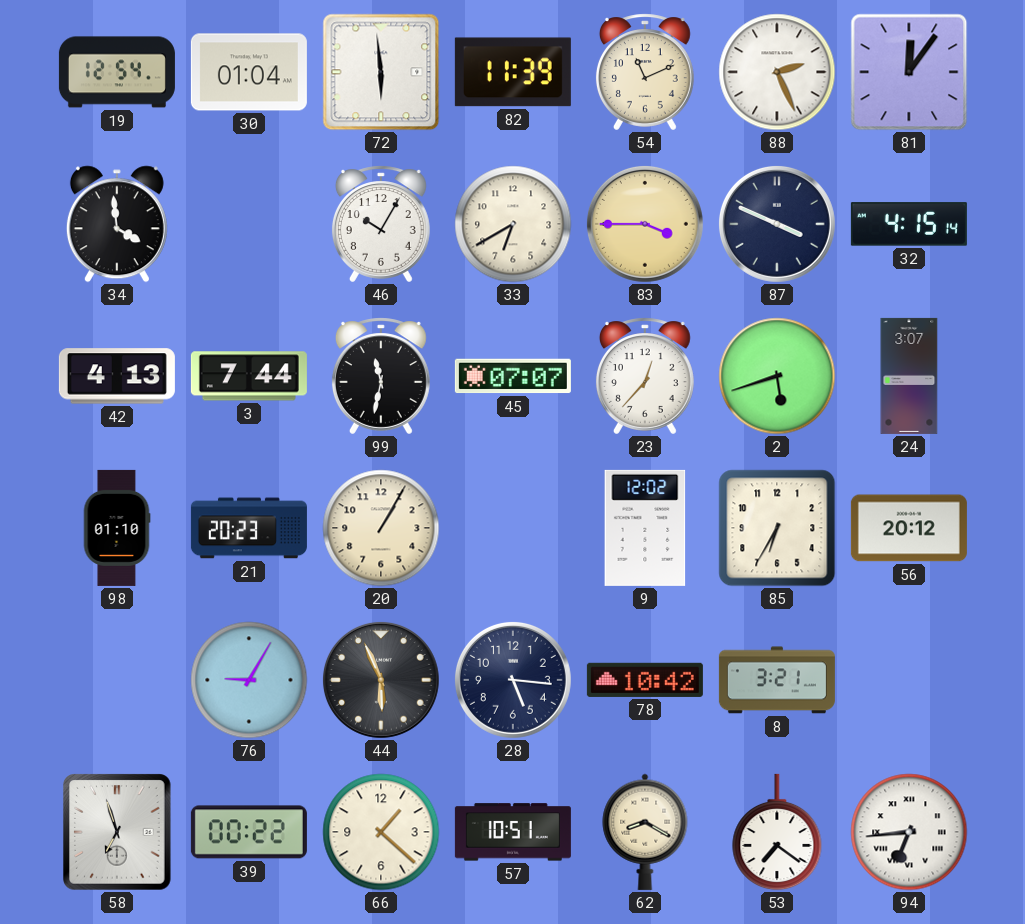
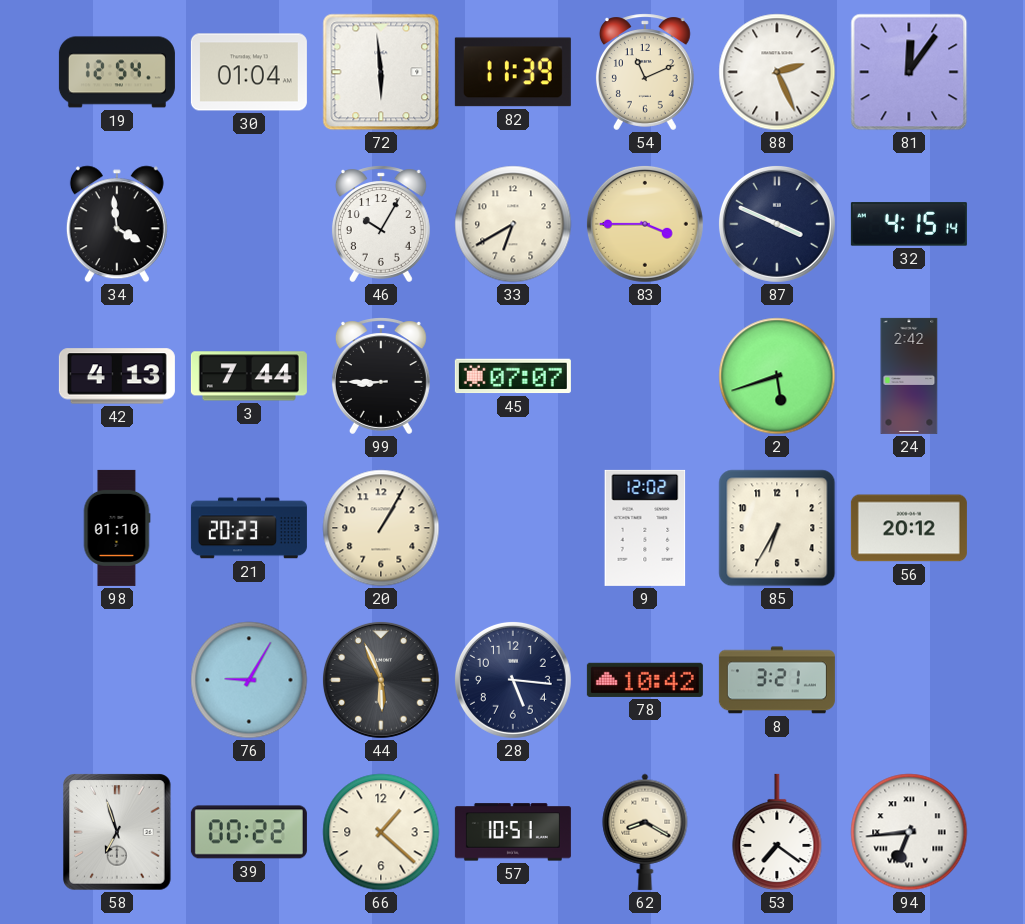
99: 11:32 -> 8:45 (381, 376)
23: 12:37 -> none (645, 376)
24: 3:07 -> 2:42 (909, 376)
